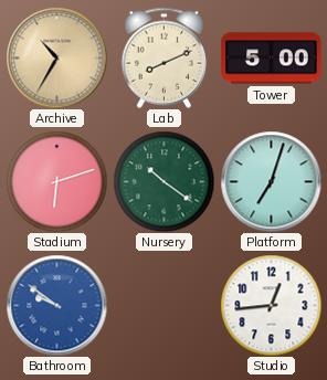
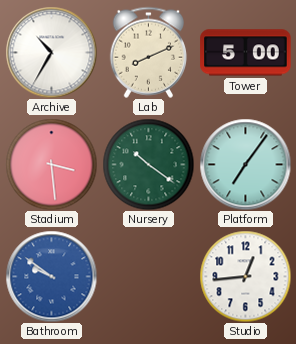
Archive dial: champagne -> white (51, 52)
Stadium: 6:12 -> 3:29 (51, 164)
Platform: 7:03 -> 7:06 (245, 164)
